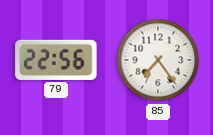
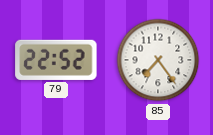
79: 22:56 -> 22:52 (56, 60)
